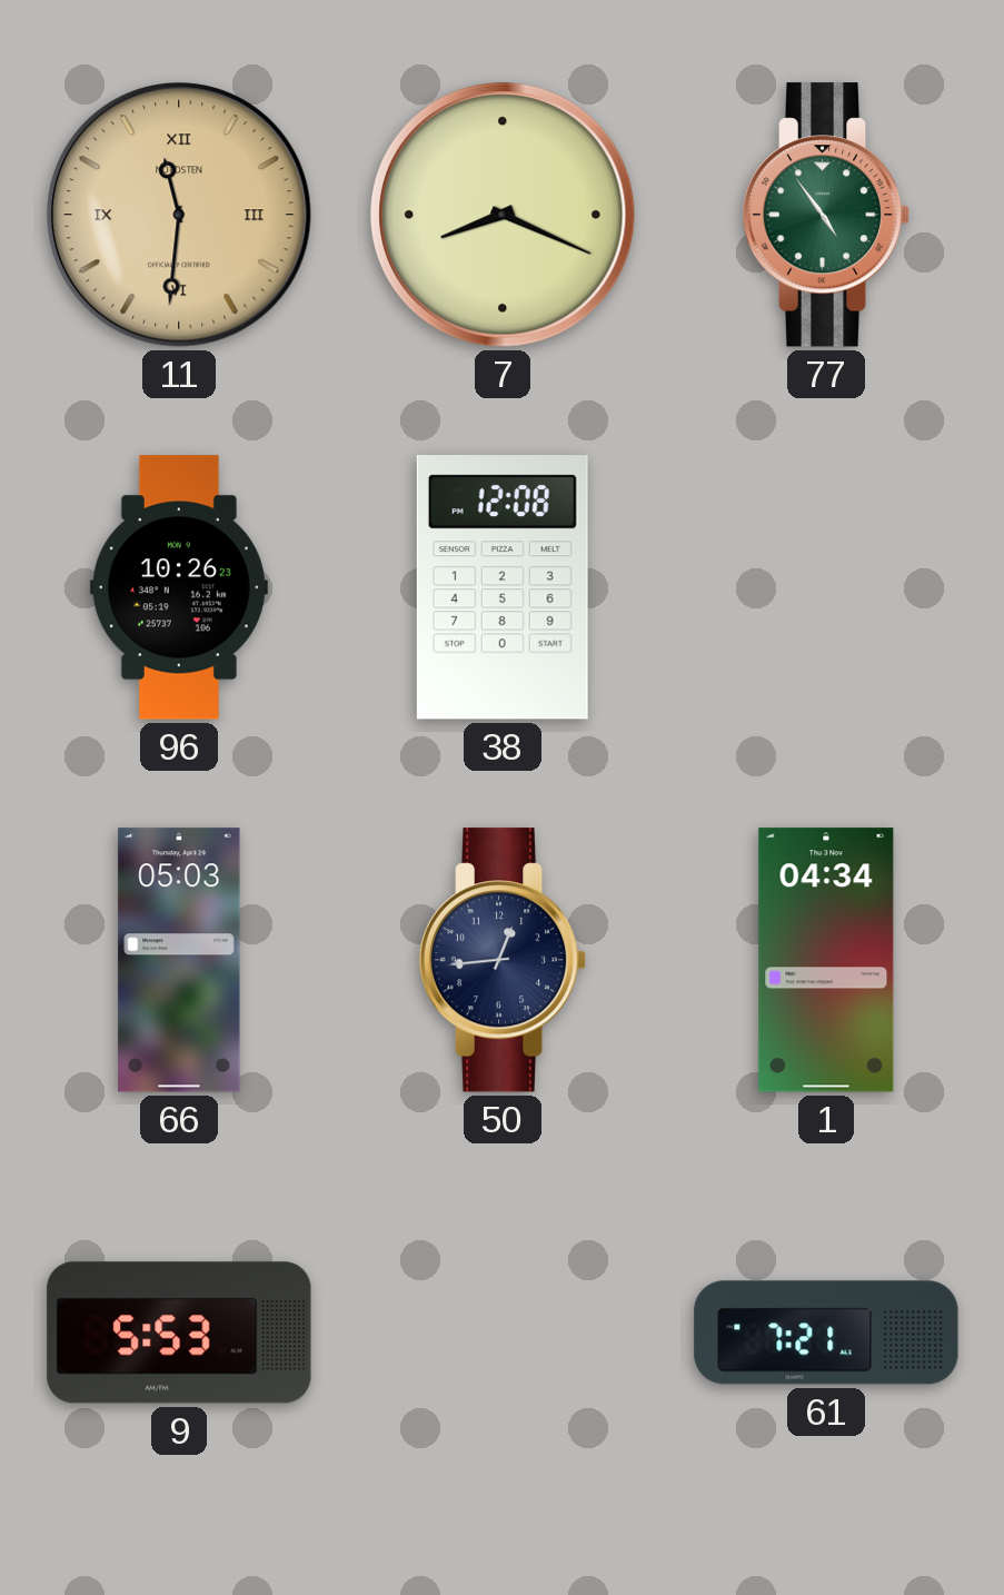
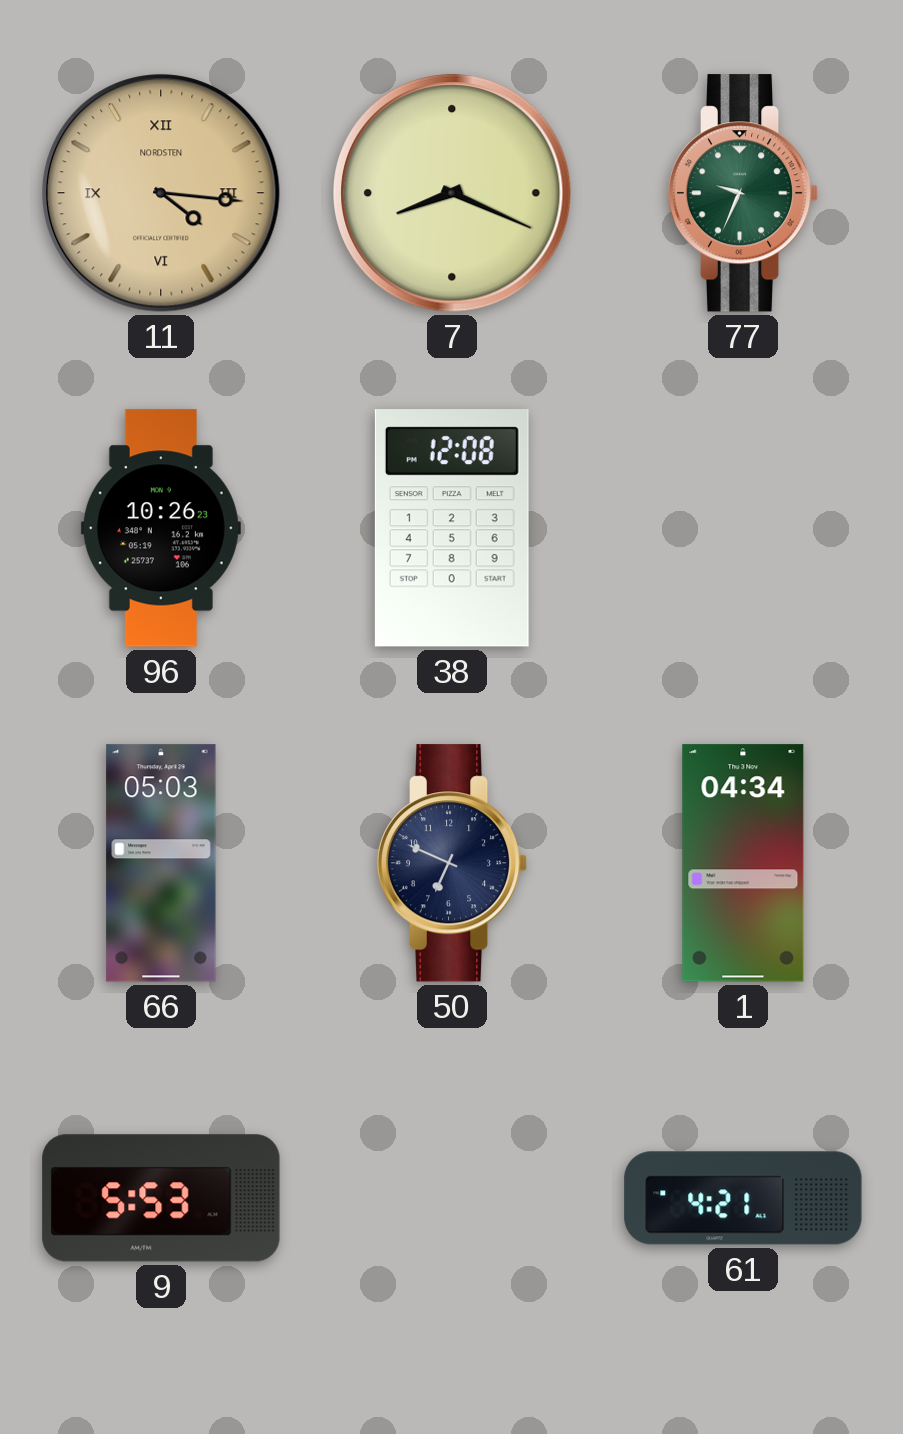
11: 11:31 -> 4:16 (161, 193)
77: 4:54 -> 9:34 (743, 193)
50: 12:44 -> 6:49 (452, 863)
61: 7:21 -> 4:21 (743, 1198)
